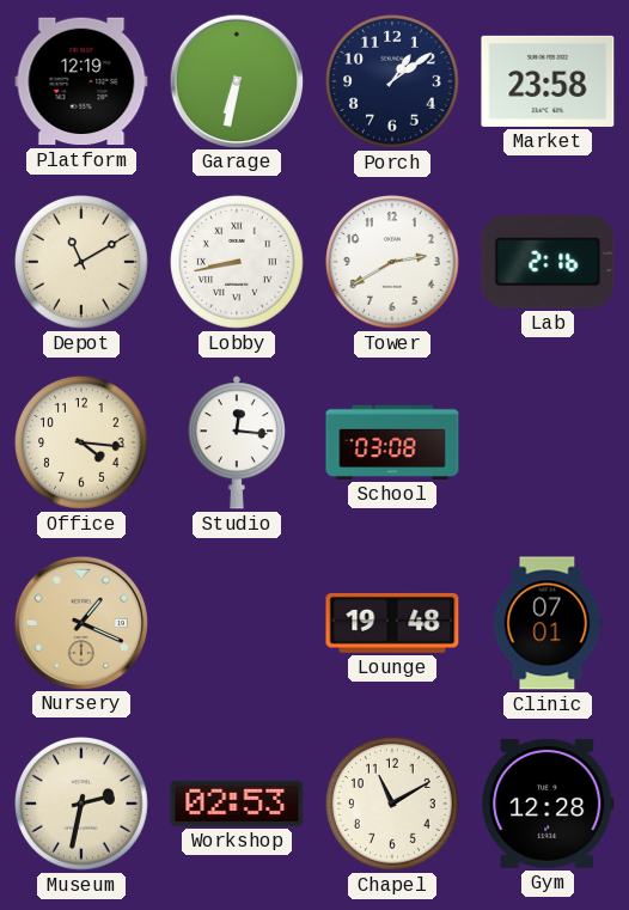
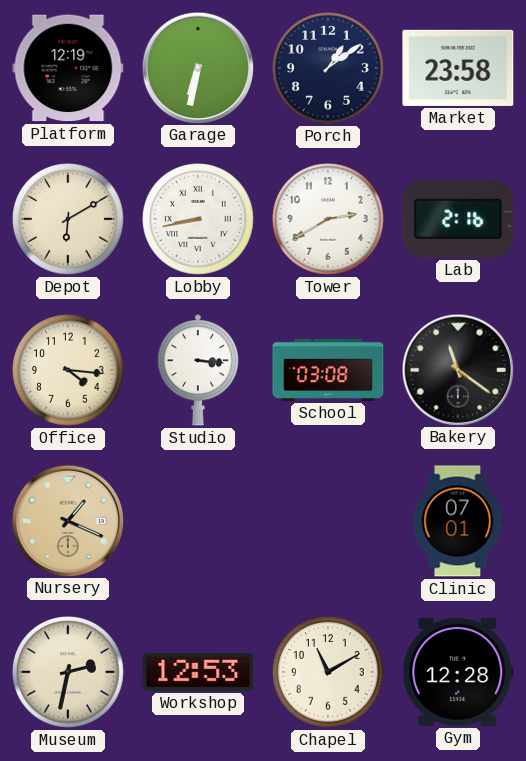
Depot: 11:10 -> 6:10 (69, 220)
Studio: 12:16 -> 3:16 (198, 370)
Bakery: none -> 11:21 (457, 369)
Lounge: 19:48 -> none (392, 623)
Workshop: 02:53 -> 12:53 (198, 672)
